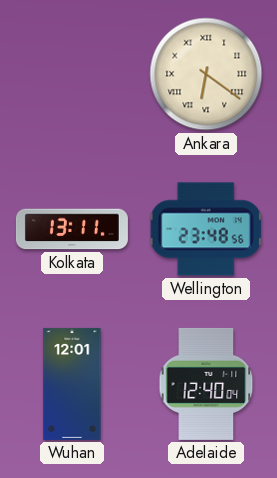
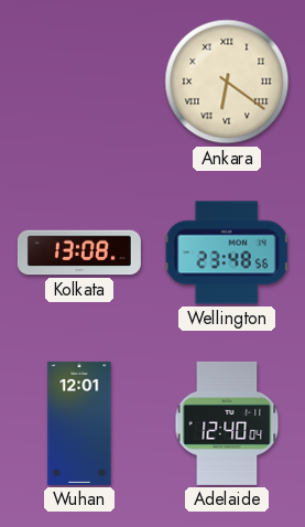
Kolkata: 13:11 -> 13:08 (79, 252)
